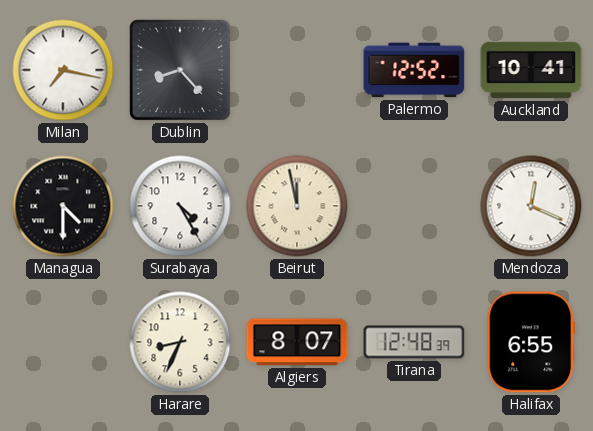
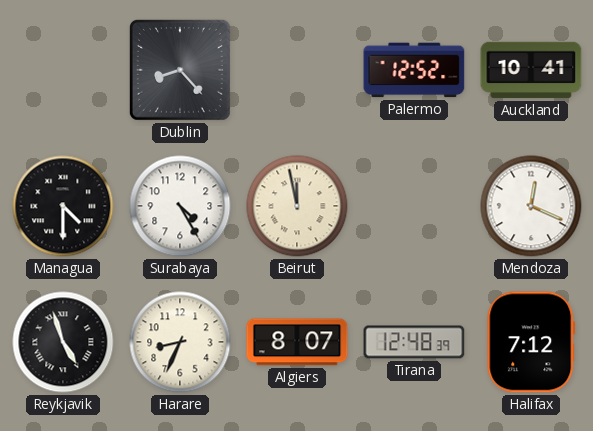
Milan: 7:17 -> none (63, 70)
Reykjavik: none -> 4:57 (63, 342)
Halifax: 6:55 -> 7:12 (531, 342)
